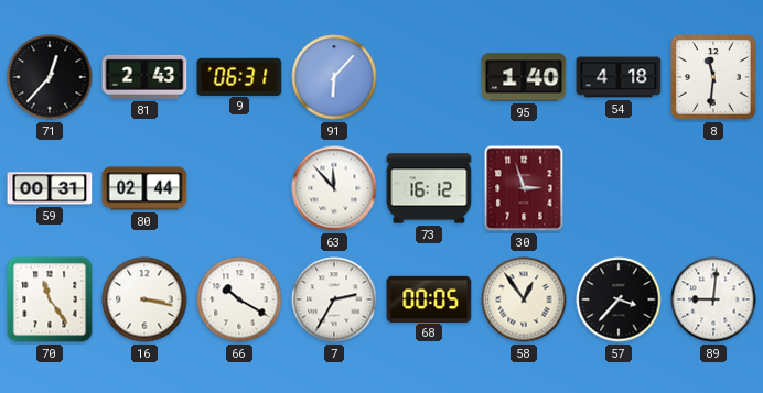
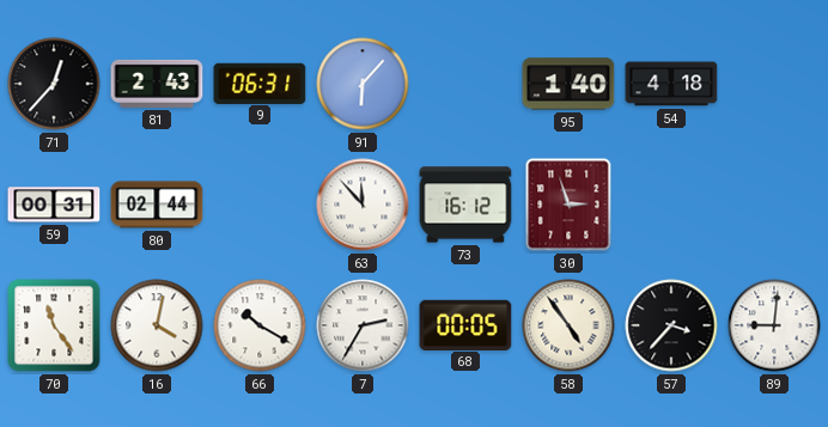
8: 11:31 -> none (714, 78)
16: 3:17 -> 4:02 (157, 325)
58: 12:54 -> 4:54 (568, 325)
